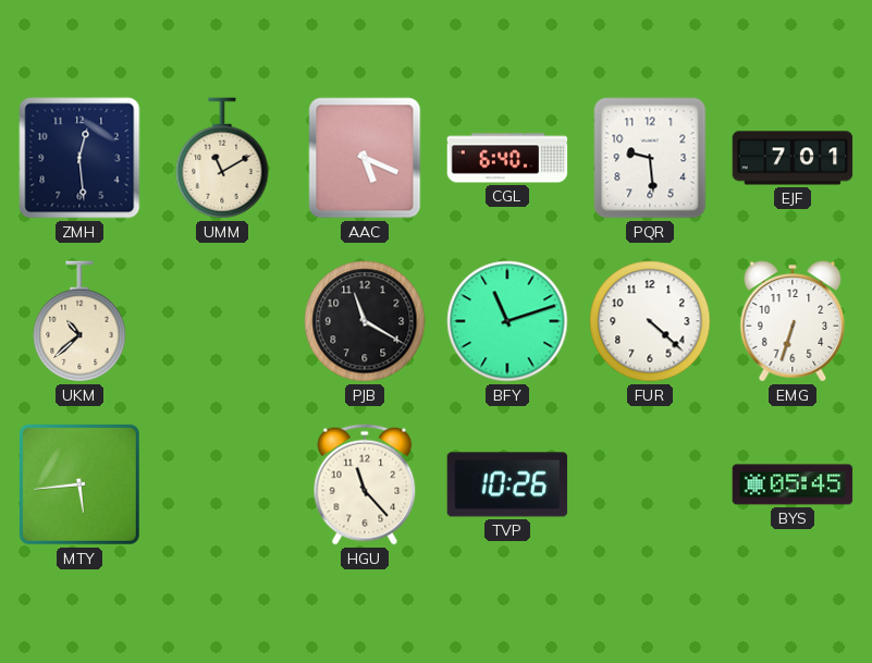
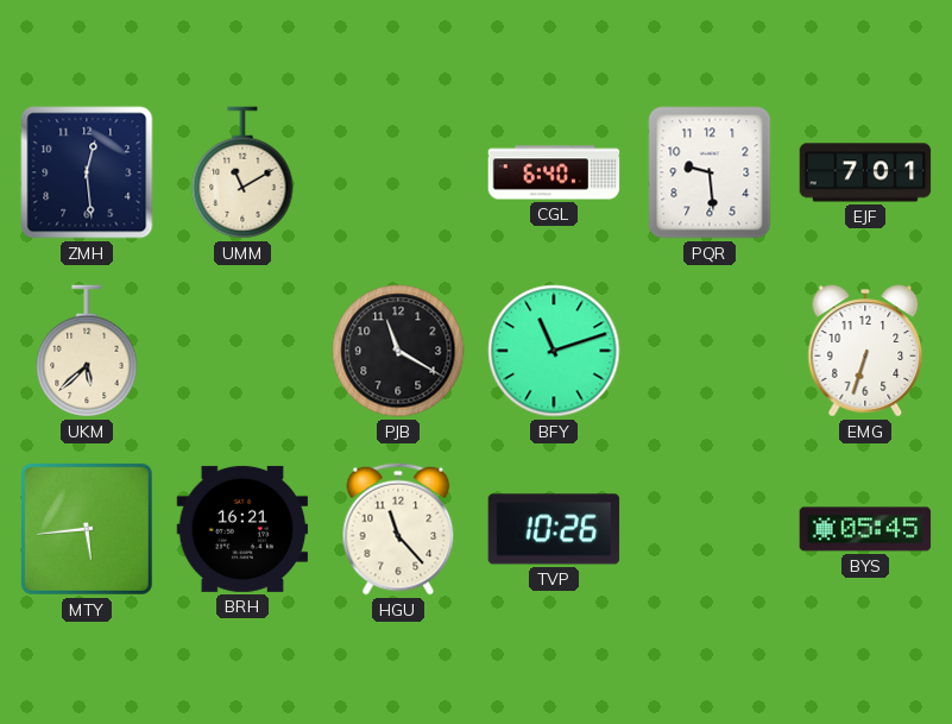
AAC: 5:19 -> none (365, 158)
UKM: 10:38 -> 5:38 (87, 351)
FUR: 4:22 -> none (650, 321)
BRH: none -> 16:21 (242, 529)
